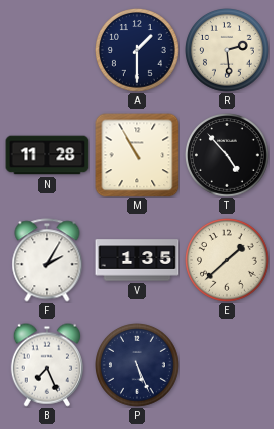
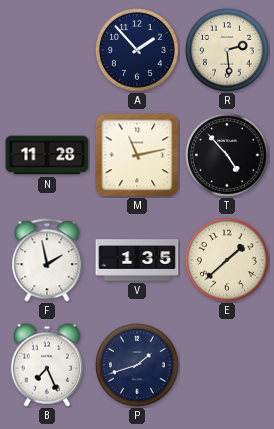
A: 1:30 -> 1:53 (138, 51)
M: 10:55 -> 11:13 (137, 155)
F: 2:05 -> 1:58 (47, 260)
P: 5:26 -> 1:42 (138, 366)
